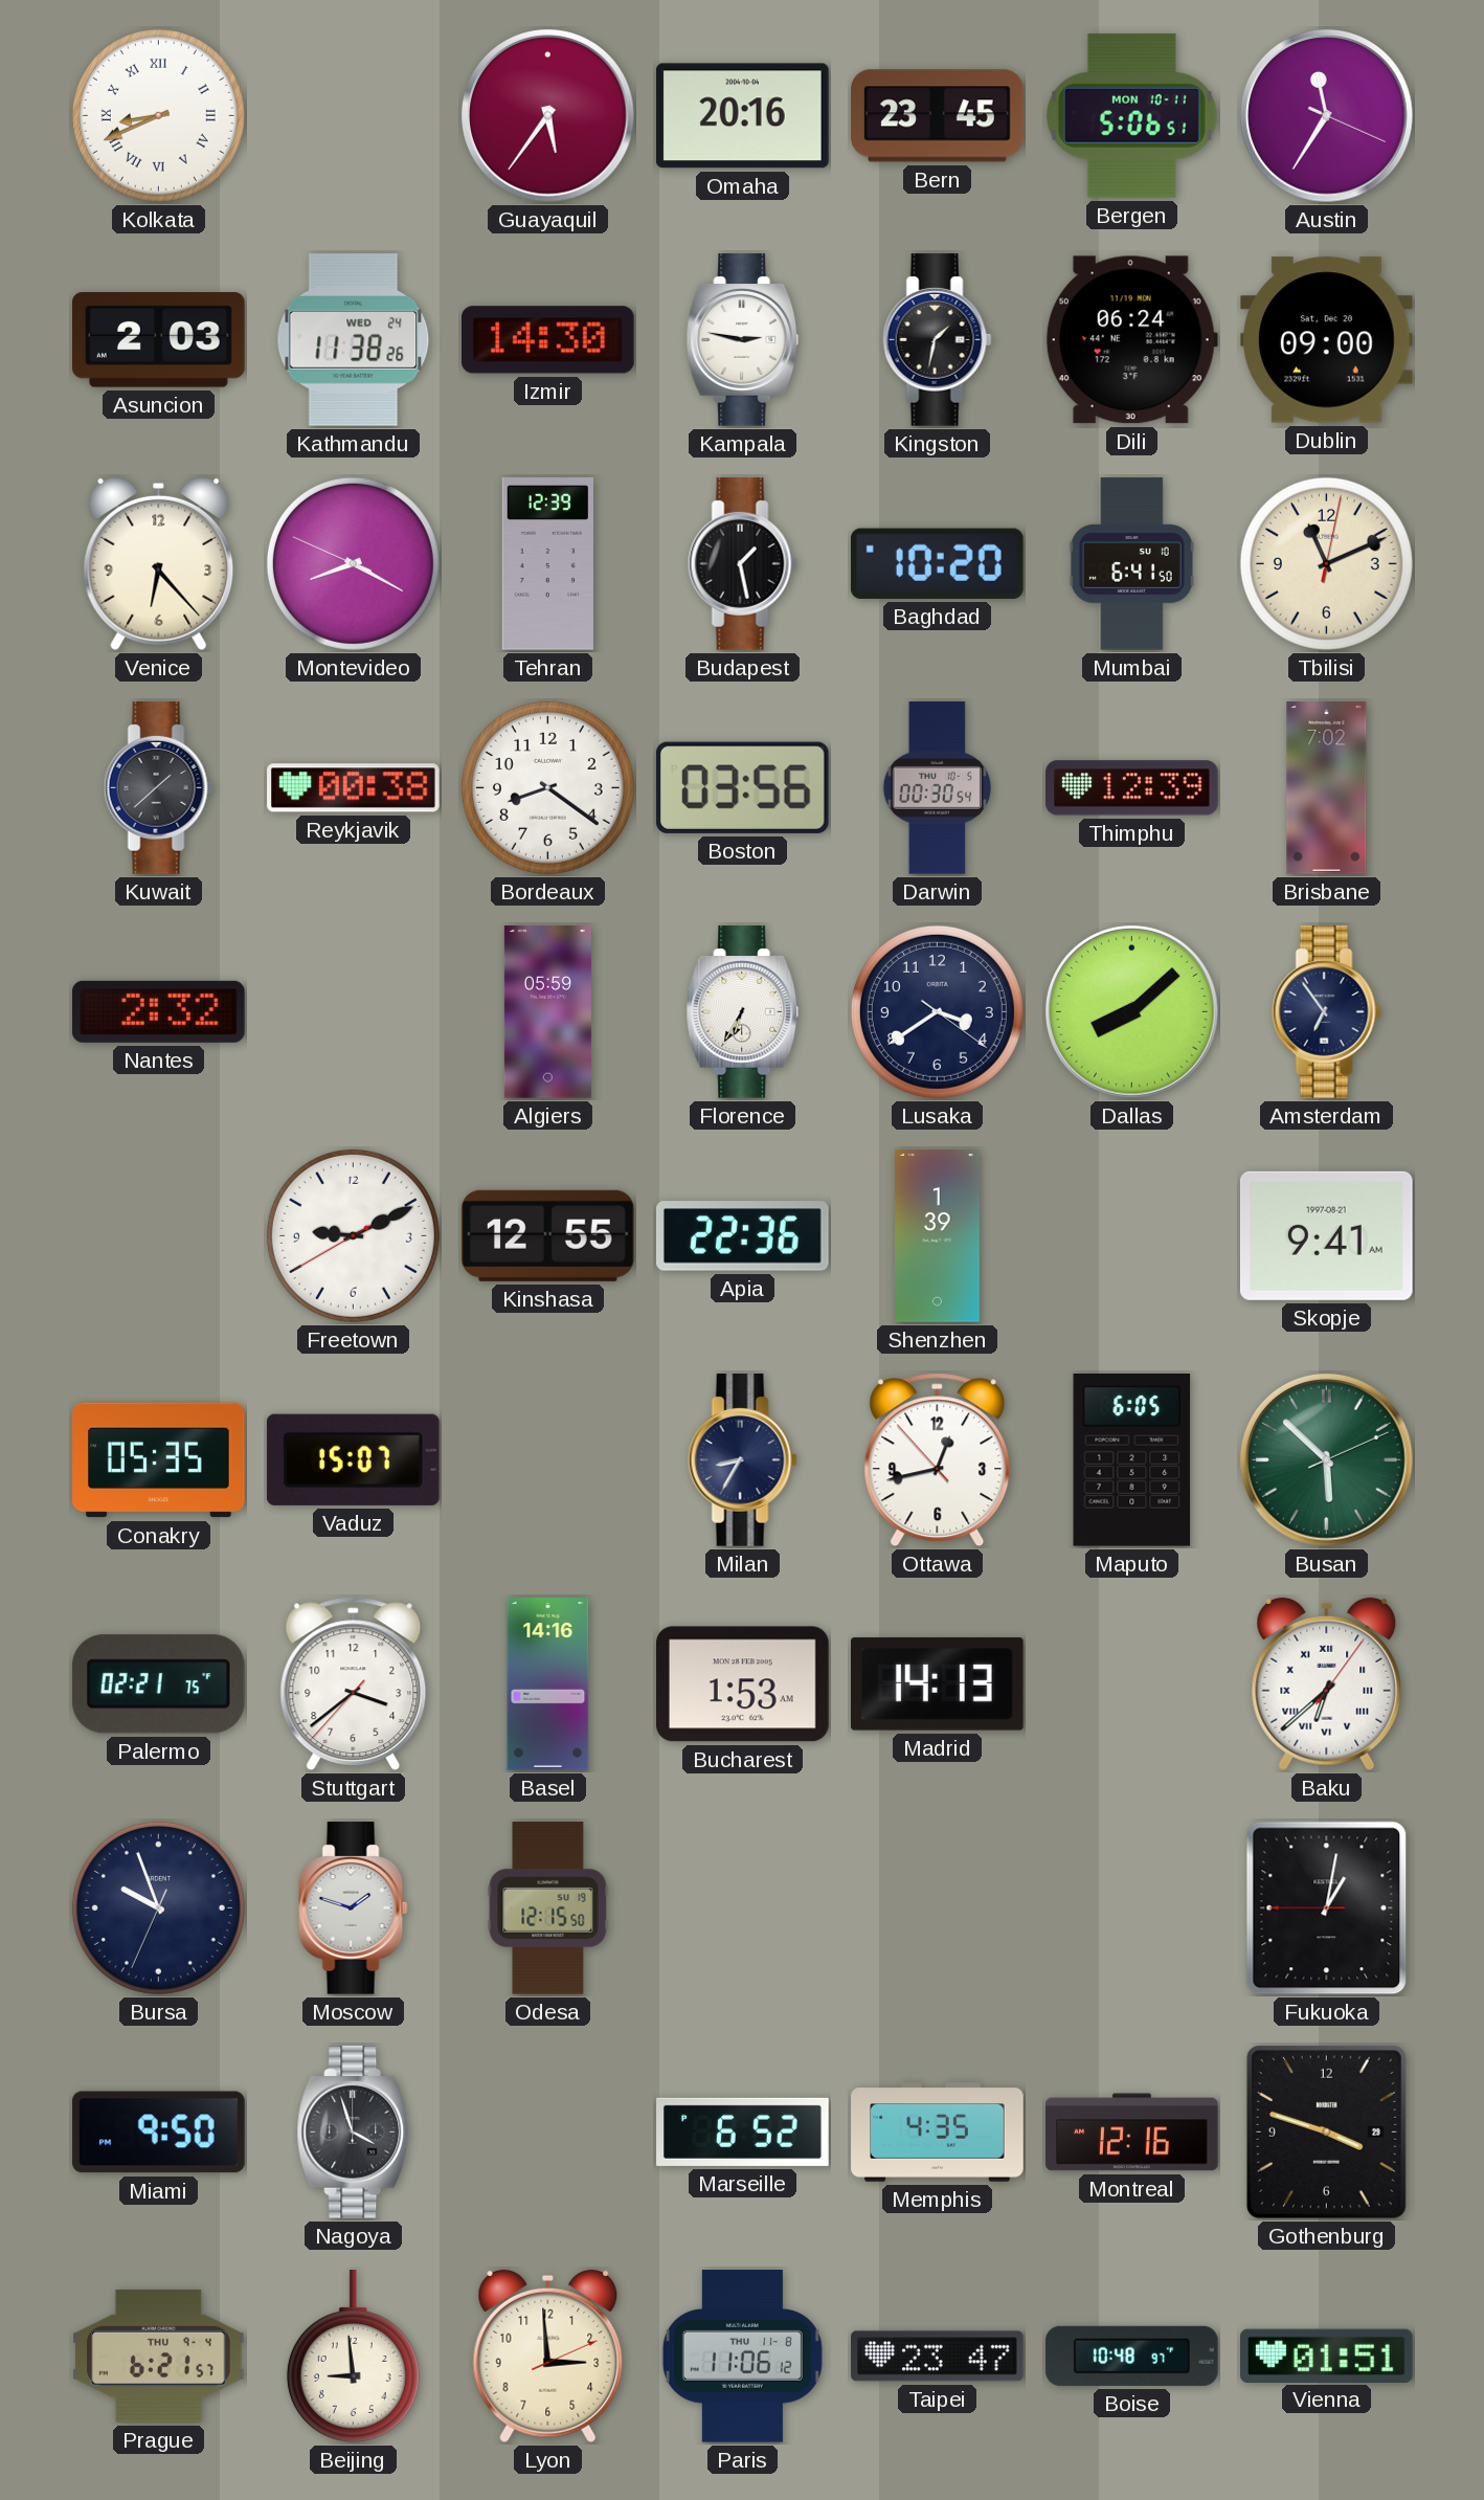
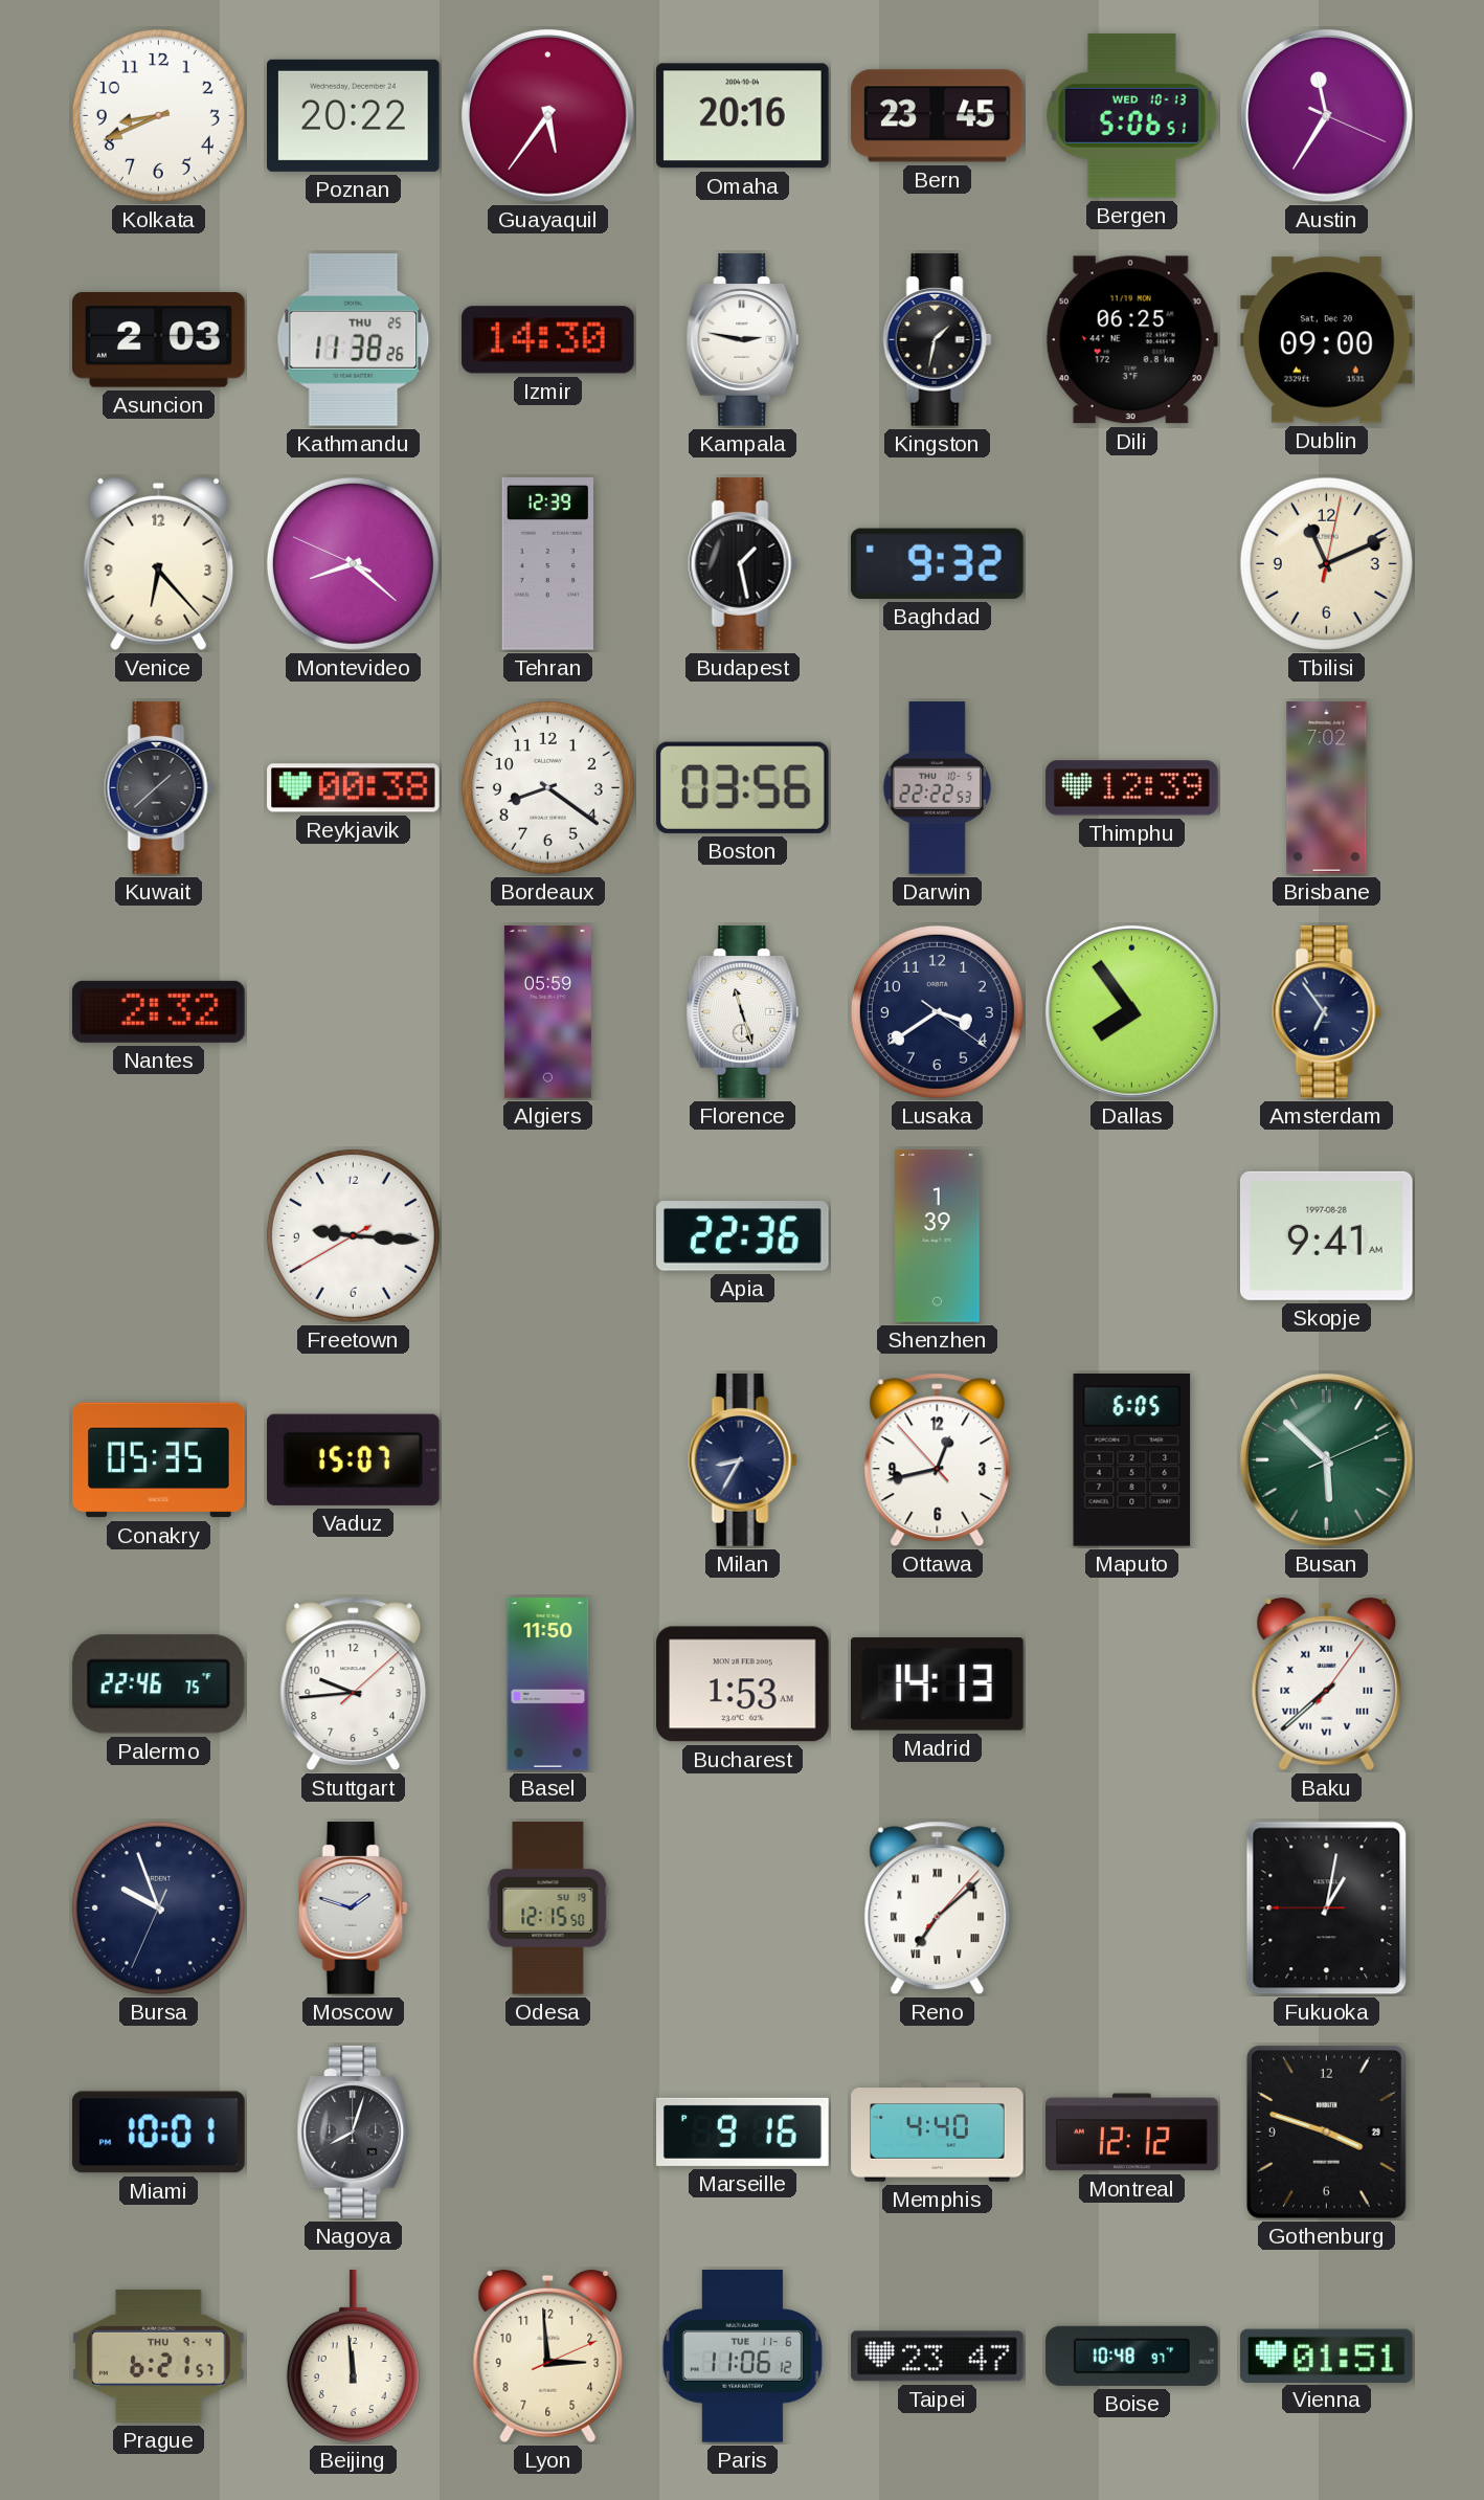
Kolkata numerals: Roman -> Arabic (158, 115)
Poznan: none -> 20:22 (354, 115)
Bergen date: MON 10-11 -> WED 10-13 (1132, 115)
Kathmandu date: WED 24 -> THU 25 (354, 340)
Dili: 06:24 -> 06:25 (1131, 340)
Montevideo: 8:19 -> 8:21 (353, 563)
Baghdad: 10:20 -> 9:32 (937, 563)
Mumbai: 6:41 -> none (1131, 564)
Darwin: 00:30 -> 22:22 (937, 788)
Florence: 6:35 -> 11:27 (743, 1012)
Dallas: 8:08 -> 7:54 (1132, 1012)
Freetown: 9:10 -> 9:15 (353, 1235)
Kinshasa: 12:55 -> none (547, 1235)
Skopje date: 1997-08-21 -> 1997-08-28 (1326, 1235)
Palermo: 02:21 -> 22:46 (158, 1684)
Stuttgart: 3:38 -> 9:44 (354, 1684)
Basel: 14:16 -> 11:50 (548, 1684)
Baku: 6:38 -> 7:38 (1327, 1684)
Reno: none -> 7:08 (938, 1909)
Miami: 9:50 -> 10:01 (159, 2133)
Nagoya: 3:57 -> 8:03 (354, 2133)
Marseille: 6:52 -> 9:16 (743, 2131)
Memphis: 4:35 -> 4:40 (938, 2133)
Montreal: 12:16 -> 12:12 (1132, 2133)
Beijing: 8:59 -> 11:59 (353, 2357)
Paris date: THU 11-8 -> TUE 11-6 (742, 2357)
